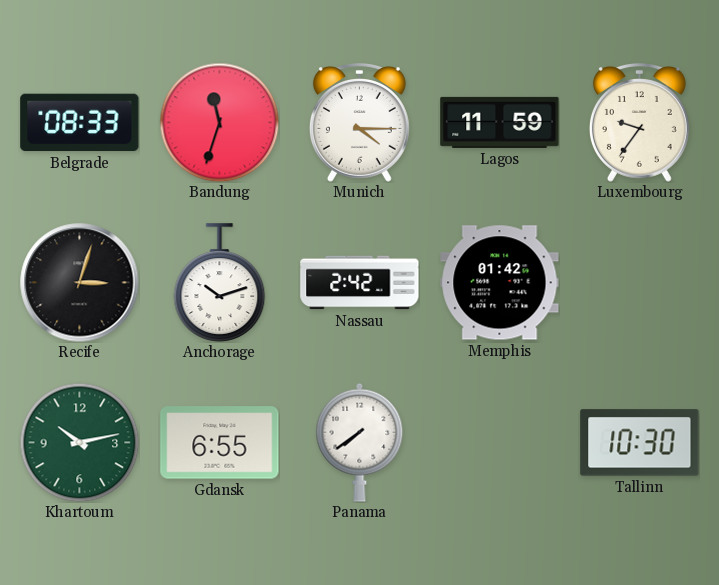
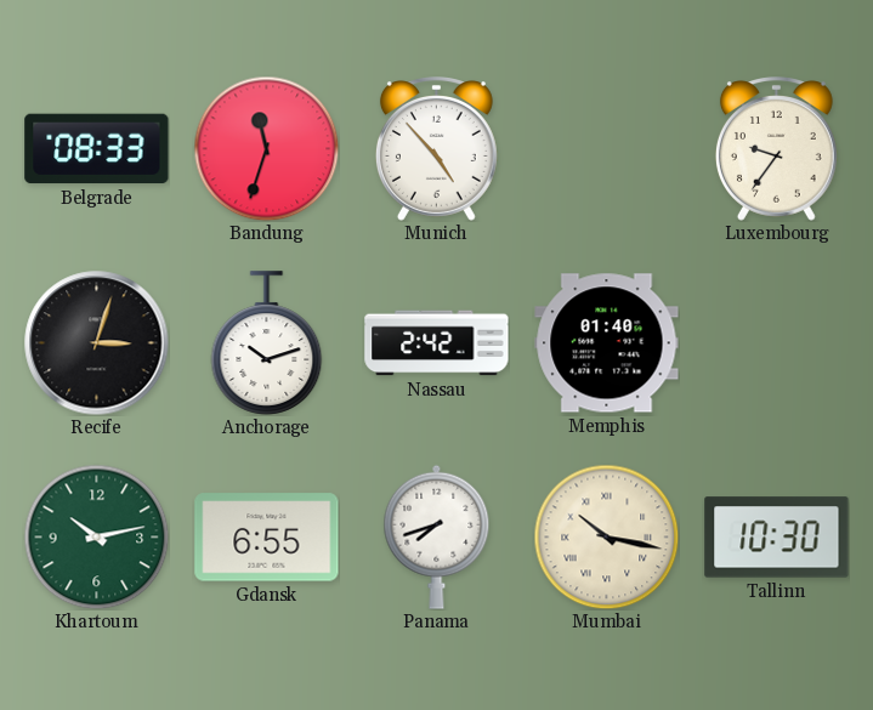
Munich: 4:15 -> 4:53 (436, 149)
Lagos: 11:59 -> none (500, 122)
Memphis: 01:42 -> 01:40 (607, 343)
Panama: 7:39 -> 7:42 (437, 536)
Mumbai: none -> 10:17 (606, 536)
